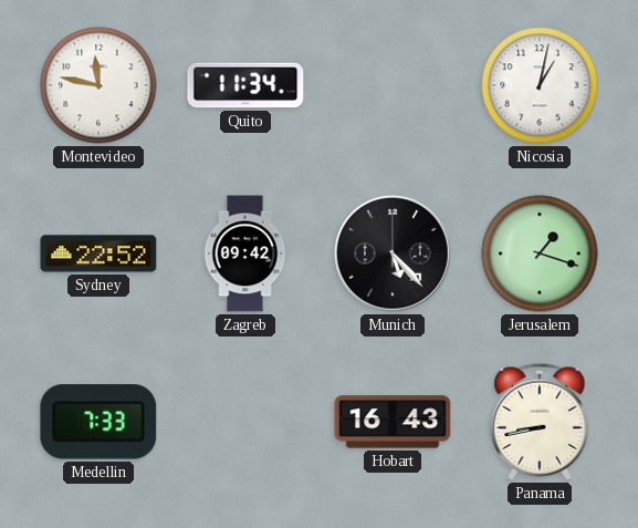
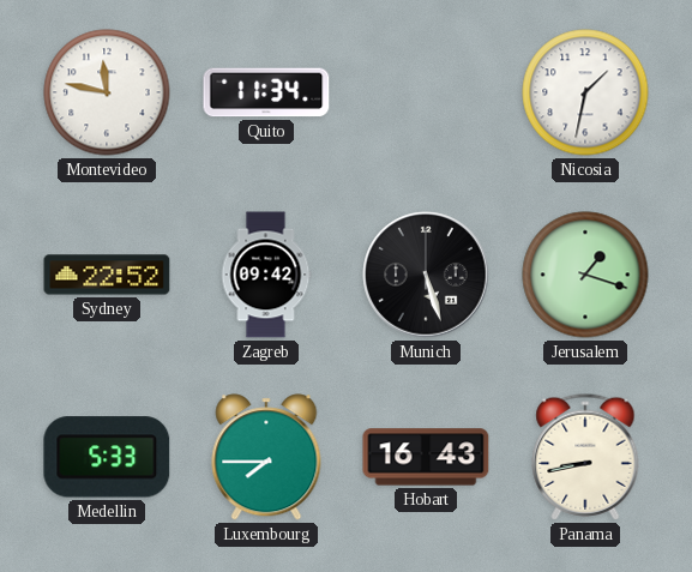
Nicosia: 1:02 -> 1:32 (585, 92)
Munich: 5:23 -> 5:27 (426, 275)
Medellin: 7:33 -> 5:33 (107, 457)
Luxembourg: none -> 7:45 (266, 457)
